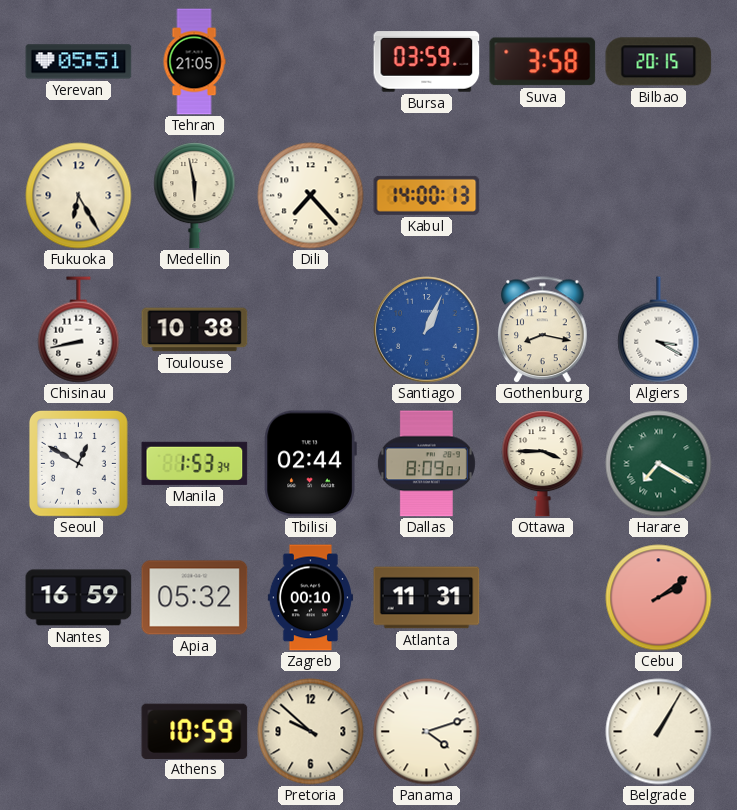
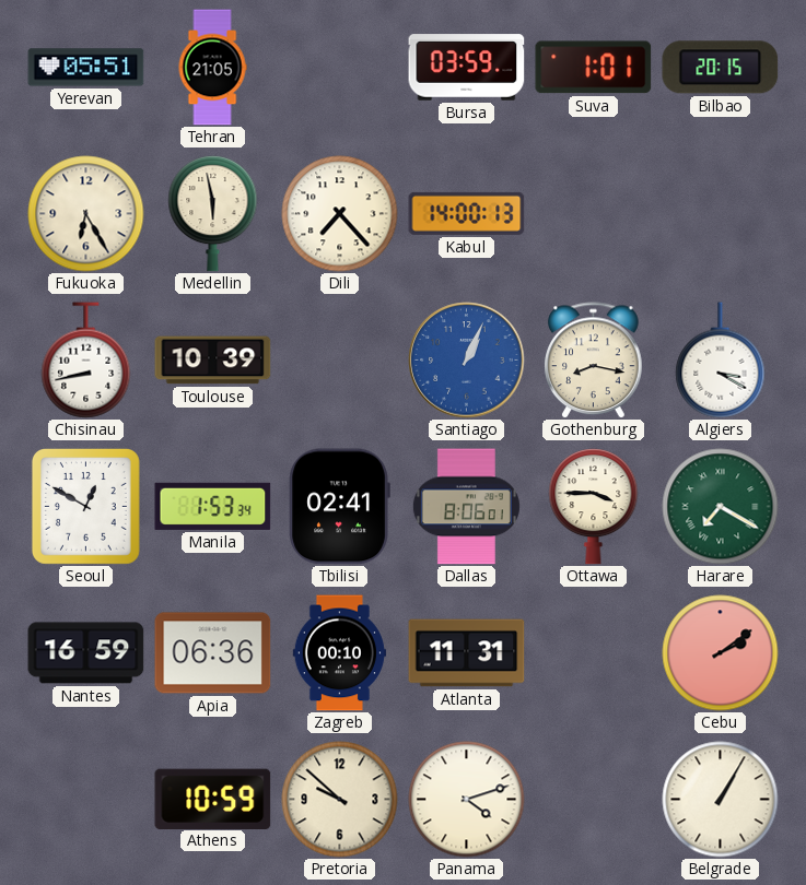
Suva: 3:58 -> 1:01 (594, 68)
Toulouse: 10:38 -> 10:39 (213, 361)
Tbilisi: 02:44 -> 02:41 (339, 507)
Dallas: 8:09 -> 8:06 (466, 507)
Apia: 05:32 -> 06:36 (213, 653)
